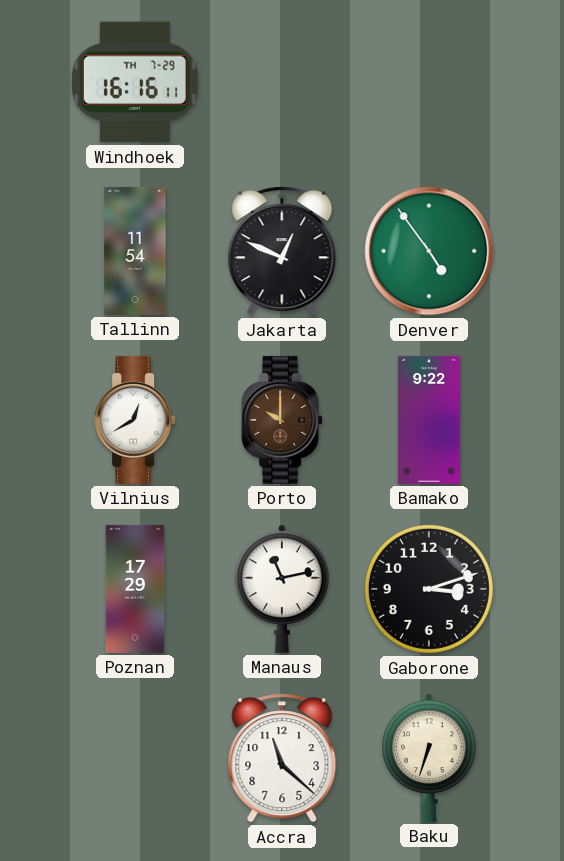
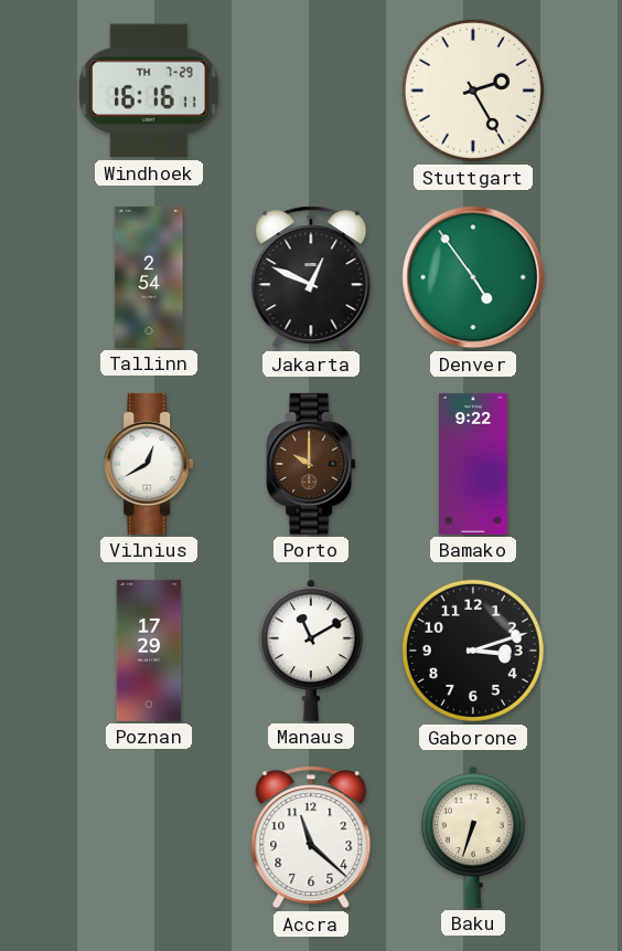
Stuttgart: none -> 2:25 (473, 91)
Tallinn: 11:54 -> 2:54 (149, 277)
Manaus: 11:13 -> 11:10 (311, 651)
